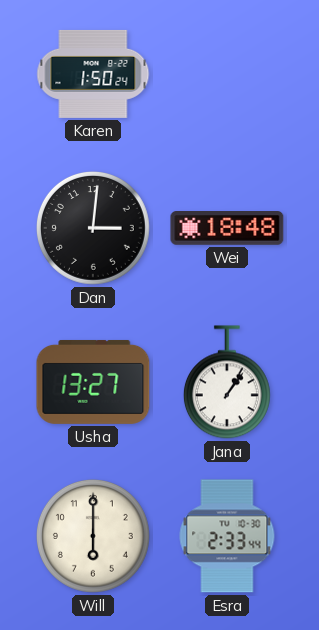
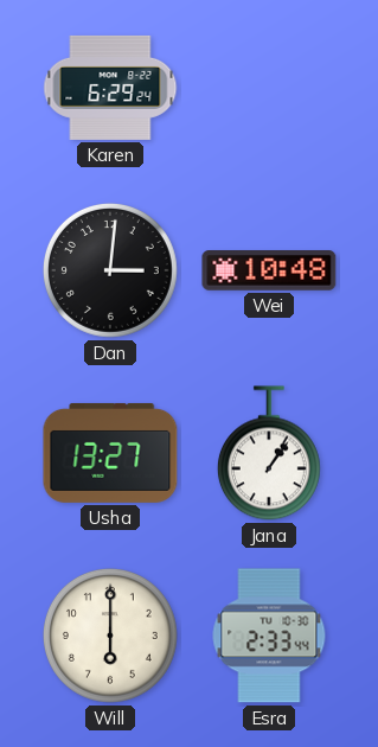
Karen: 1:50 -> 6:29 (110, 88)
Wei: 18:48 -> 10:48 (269, 270)
